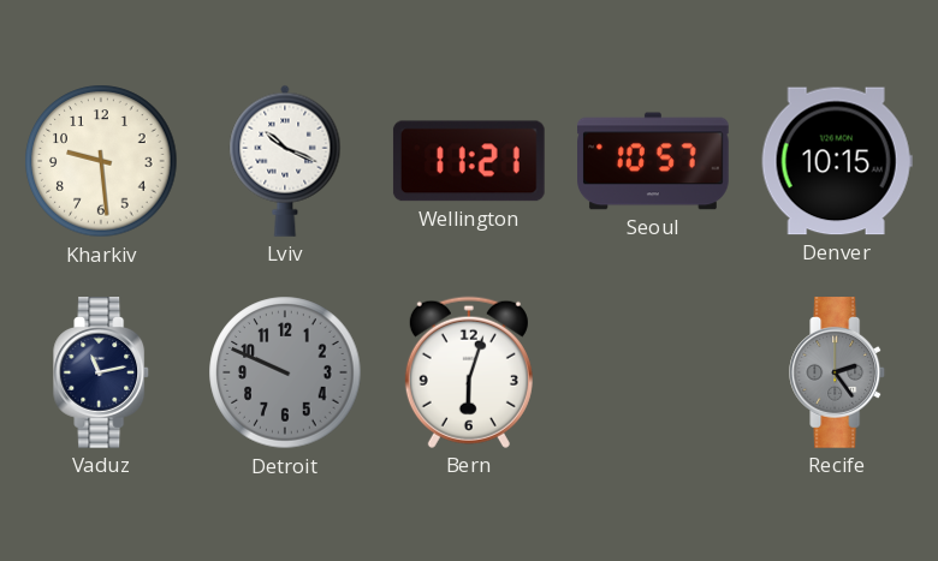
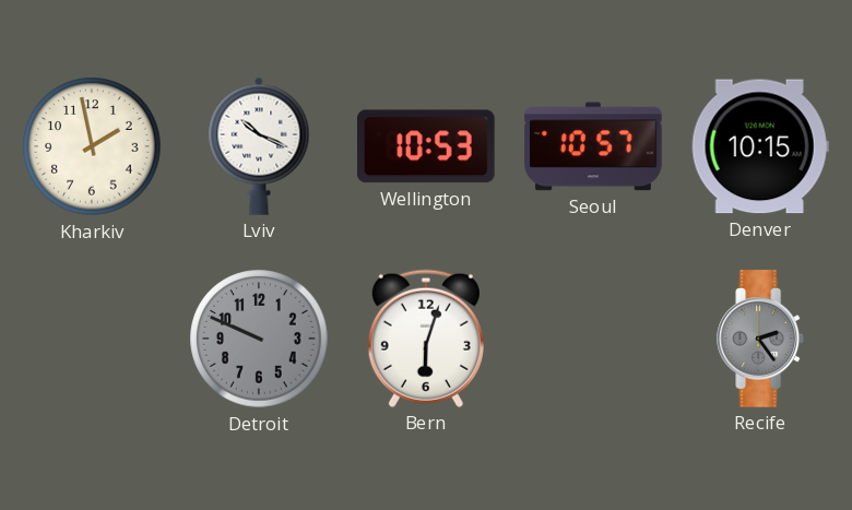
Kharkiv: 9:29 -> 1:58 (92, 146)
Wellington: 11:21 -> 10:53 (426, 146)
Vaduz: 11:13 -> none (102, 372)
